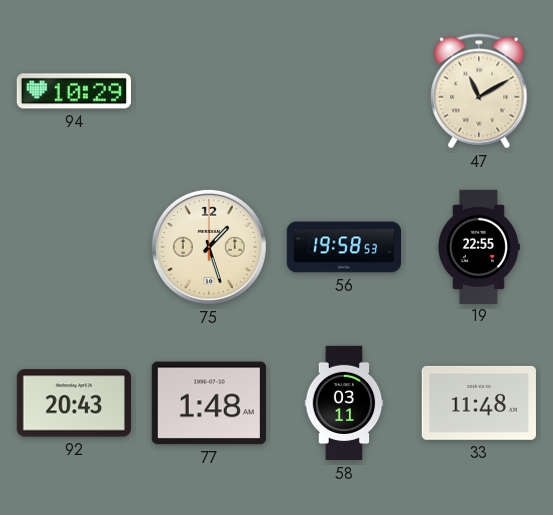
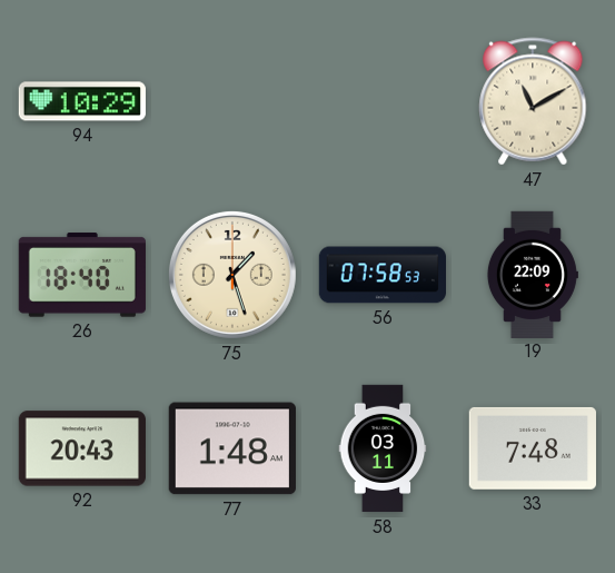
26: none -> 18:40 (82, 275)
56: 19:58 -> 07:58 (381, 275)
19: 22:55 -> 22:09 (532, 274)
33: 11:48 -> 7:48 (533, 448)
